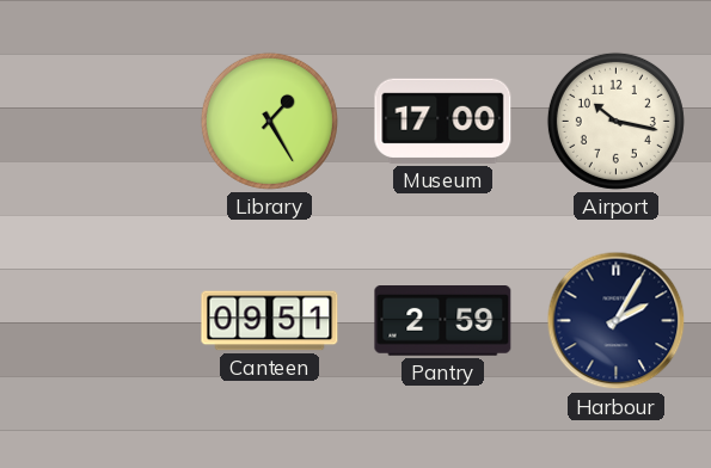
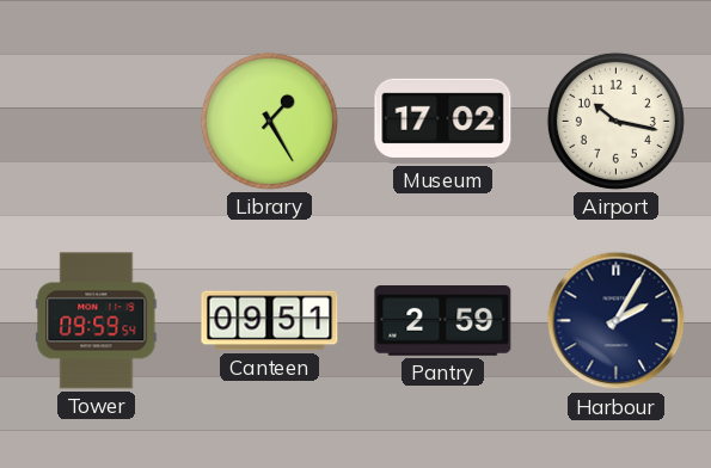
Museum: 17:00 -> 17:02 (443, 121)
Tower: none -> 09:59 (97, 321)
